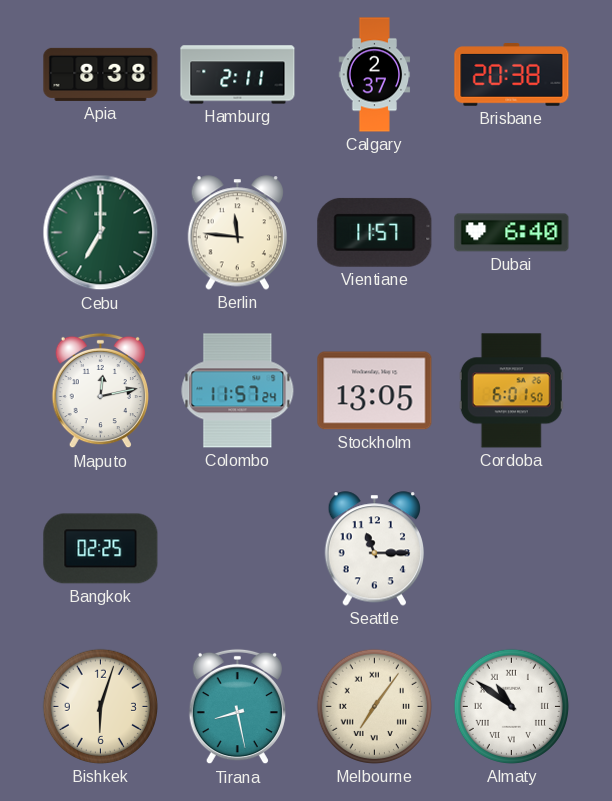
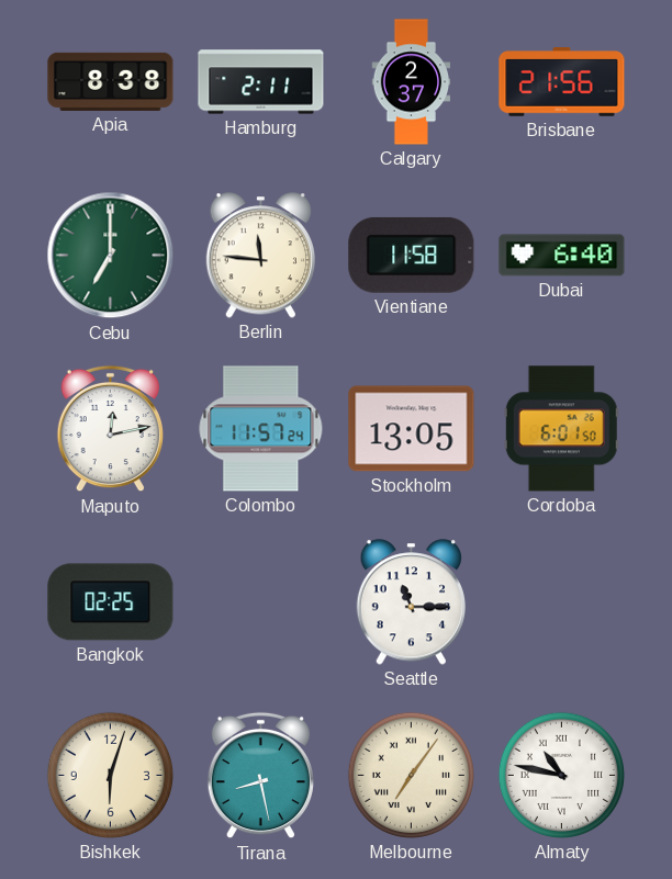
Brisbane: 20:38 -> 21:56 (562, 82)
Vientiane: 11:57 -> 11:58 (412, 255)
Almaty: 10:51 -> 10:47 (561, 775)
